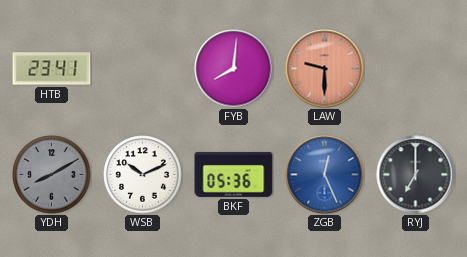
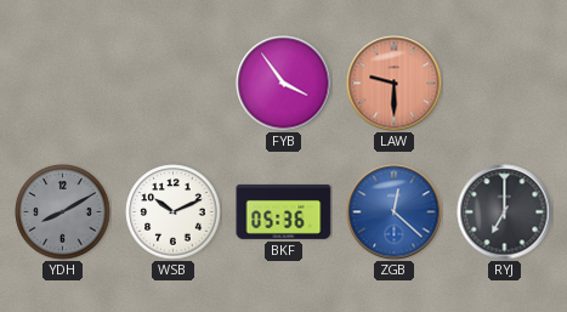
HTB: 23:41 -> none (52, 69)
FYB: 8:01 -> 3:54 (284, 84)
ZGB: 12:26 -> 12:22 (395, 212)
